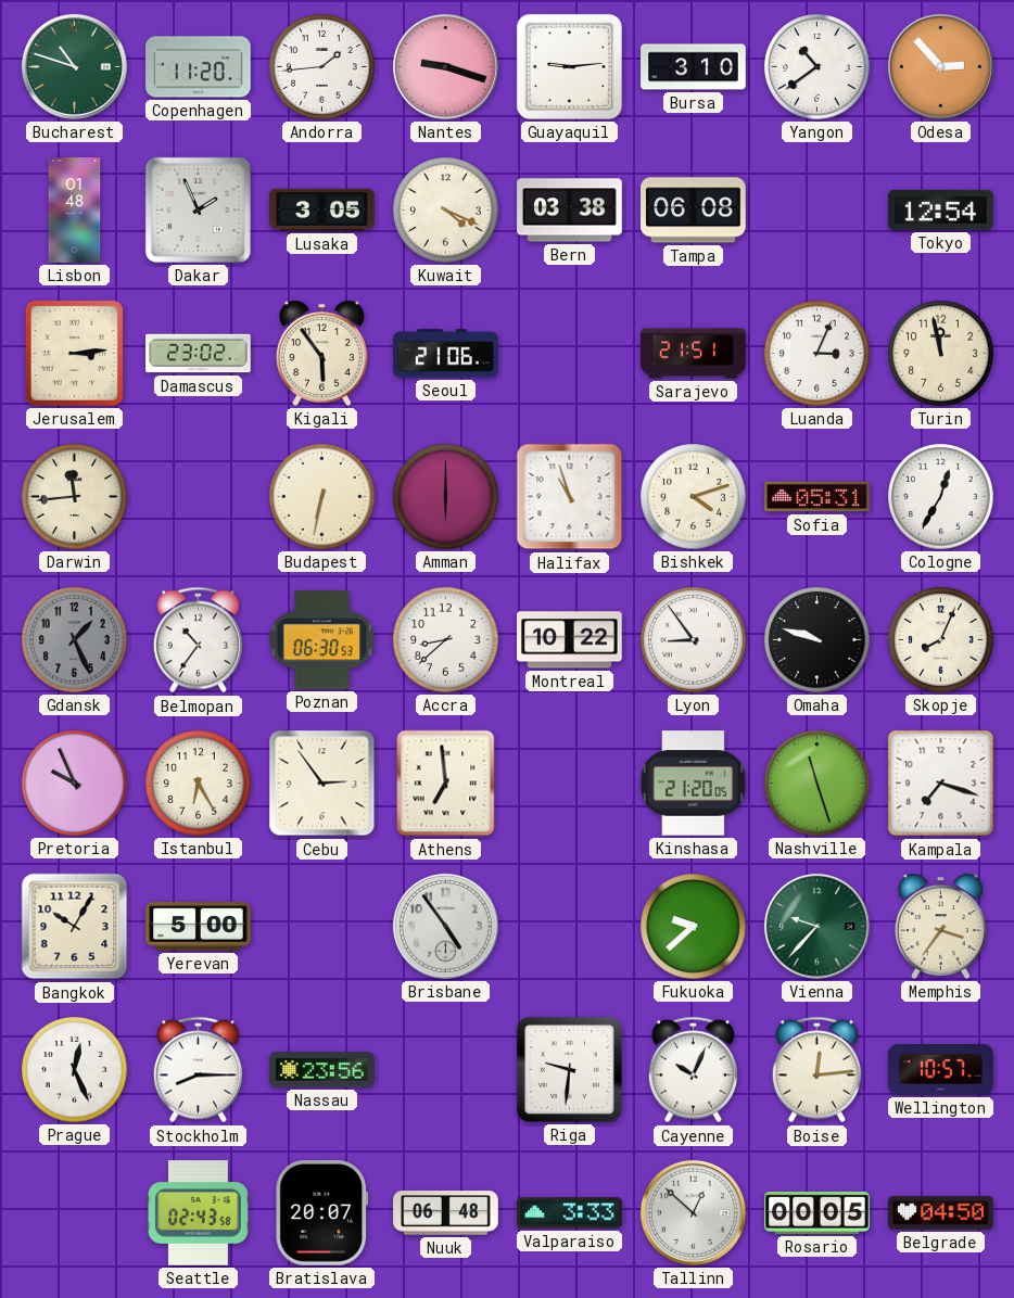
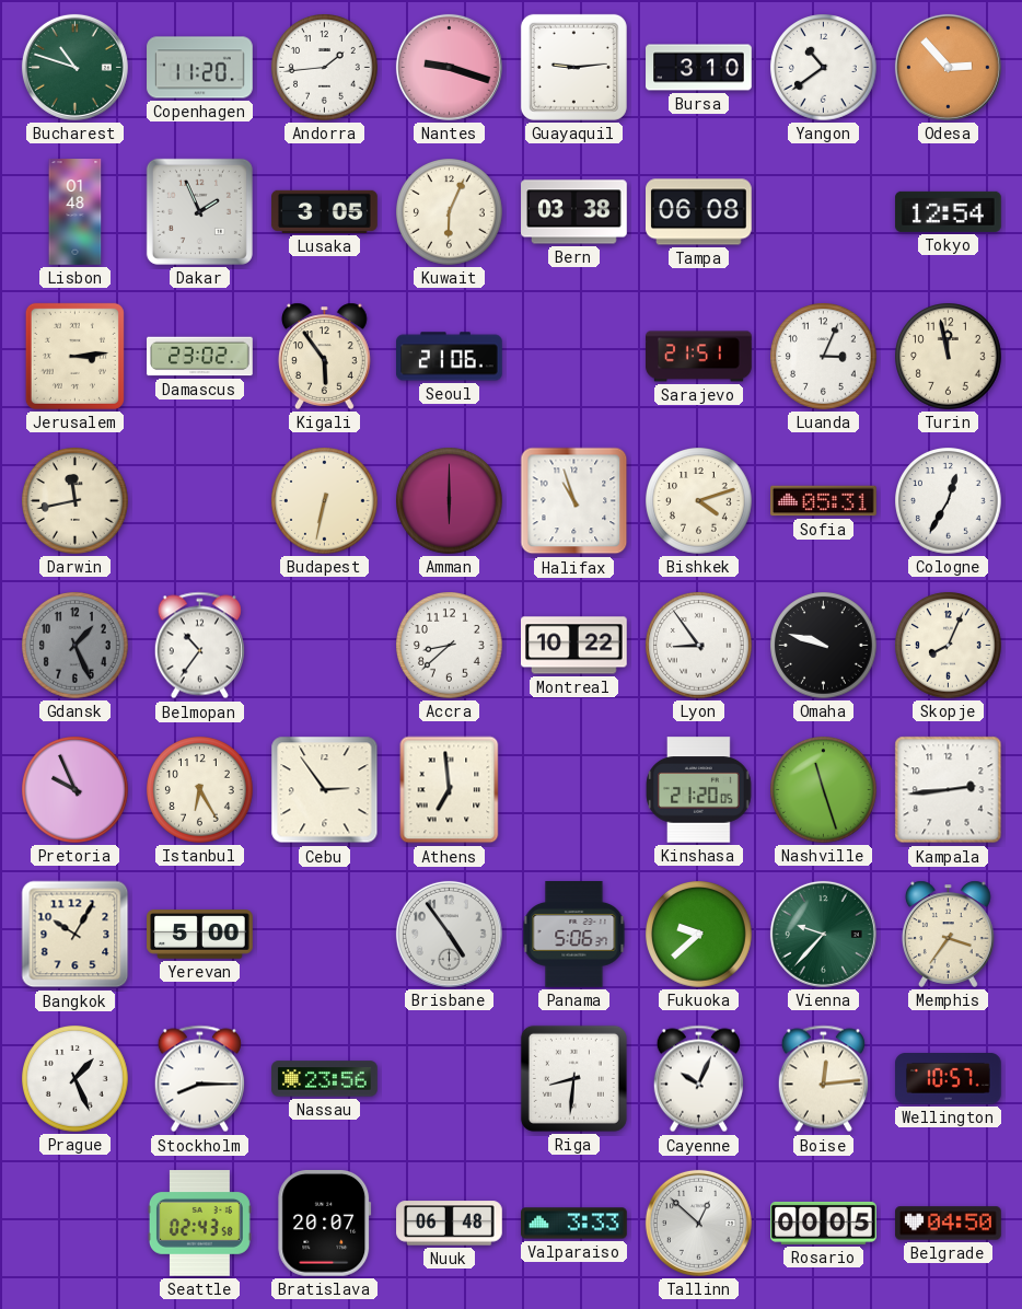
Kuwait: 4:19 -> 6:04 (450, 212)
Darwin: 11:44 -> 11:43 (76, 501)
Poznan: 06:30 -> none (322, 640)
Kampala: 7:18 -> 2:44 (949, 790)
Panama: none -> 5:06 (574, 935)
Prague: 12:26 -> 1:26 (76, 1079)
Riga: 9:31 -> 8:31 (573, 1078)
